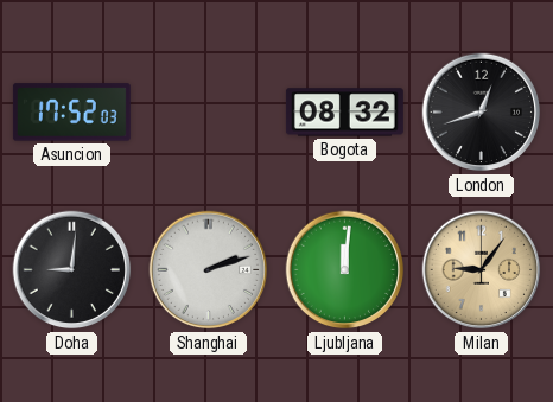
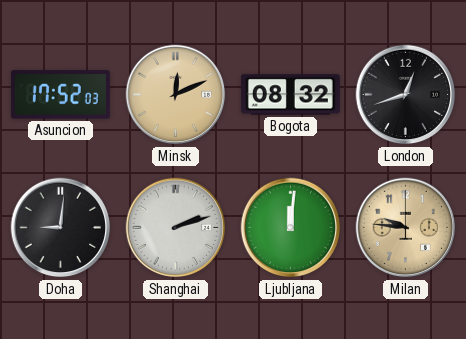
Minsk: none -> 12:11 (176, 95)
Milan: 9:06 -> 9:46 (406, 228)
